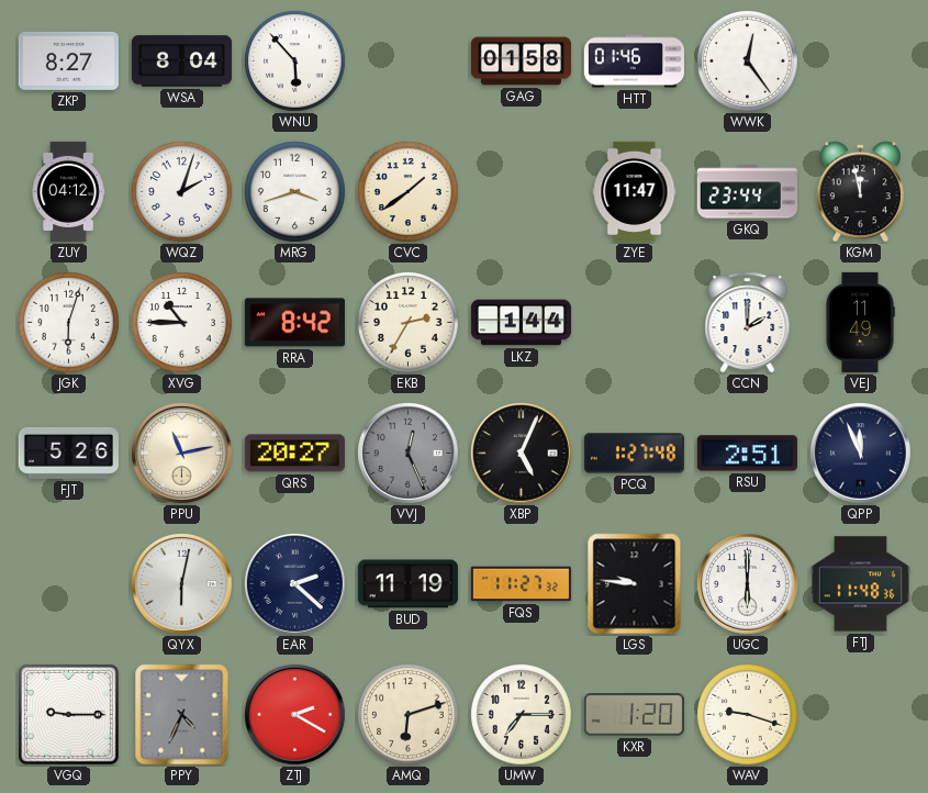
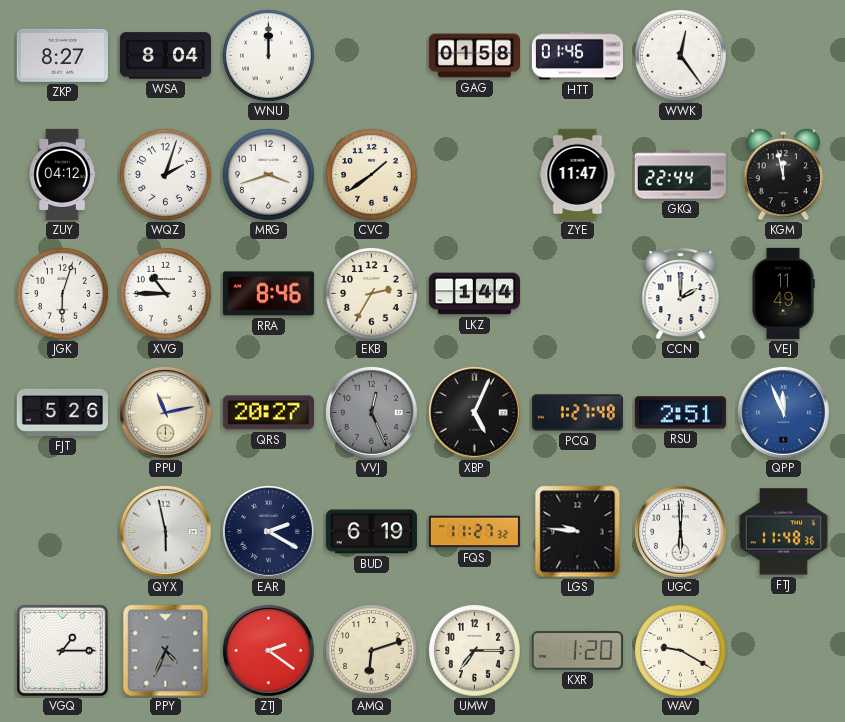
WNU: 5:53 -> 12:00 (269, 56)
GKQ: 23:44 -> 22:44 (680, 175)
RRA: 8:42 -> 8:46 (268, 294)
QPP dial: navy -> blue (783, 412)
QYX: 6:02 -> 5:58 (165, 531)
EAR: 2:22 -> 2:20 (268, 531)
BUD: 11:19 -> 6:19 (371, 532)
VGQ: 9:15 -> 1:15 (62, 650)
ZTJ: 2:20 -> 2:21 (268, 650)
WAV: 9:18 -> 9:20 (681, 651)
